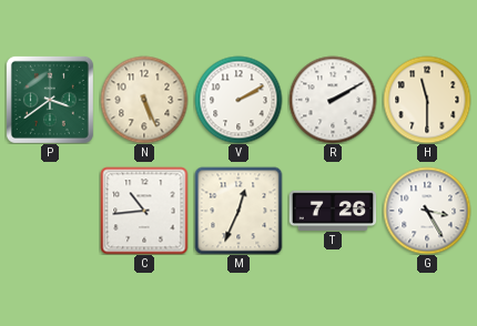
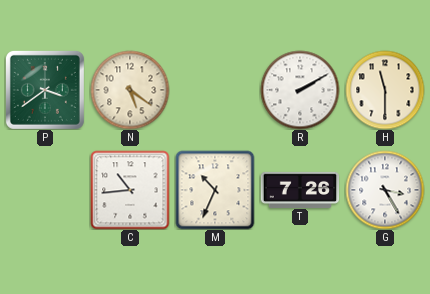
N: 5:26 -> 5:21 (130, 90)
V: 2:10 -> none (238, 100)
M: 12:34 -> 10:34 (215, 190)
